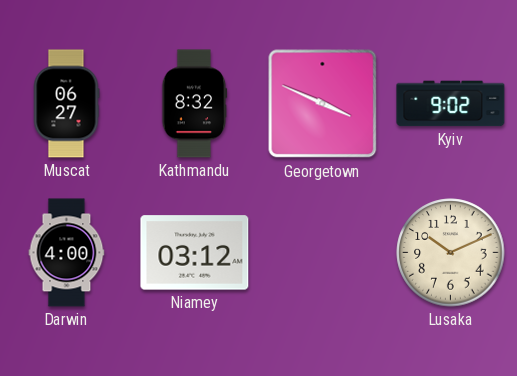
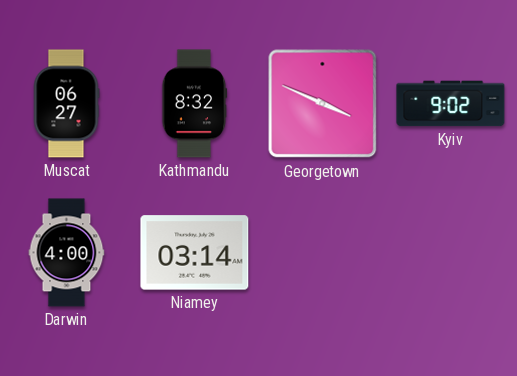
Niamey: 03:12 -> 03:14 (195, 253)
Lusaka: 10:11 -> none (451, 253)
